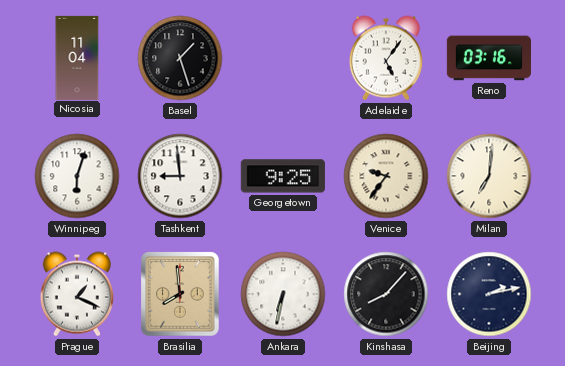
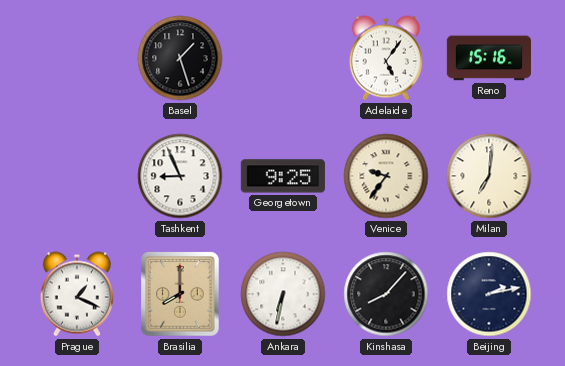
Nicosia: 11:04 -> none (77, 57)
Reno: 03:16 -> 15:16 (489, 58)
Winnipeg: 6:03 -> none (77, 176)
Tashkent: 8:59 -> 8:56 (180, 176)
Brasilia: 7:59 -> 8:00 (180, 294)
